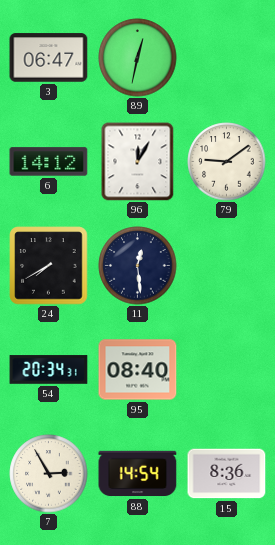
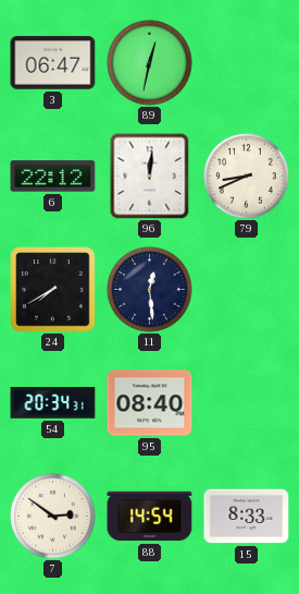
6: 14:12 -> 22:12 (53, 177)
96: 12:05 -> 12:01 (150, 177)
79: 9:09 -> 8:41 (247, 177)
7: 2:55 -> 2:51 (53, 517)
15: 8:36 -> 8:33 (247, 517)
